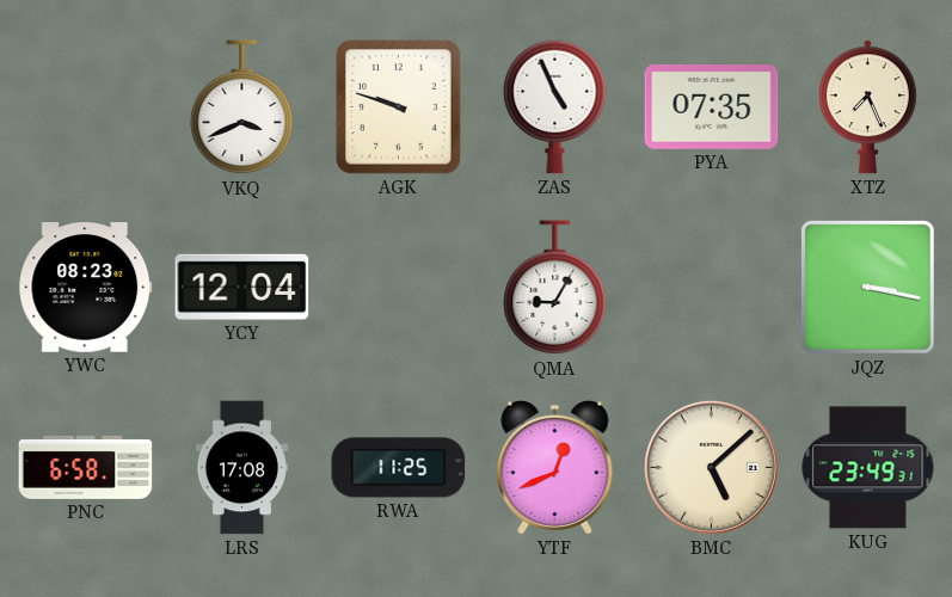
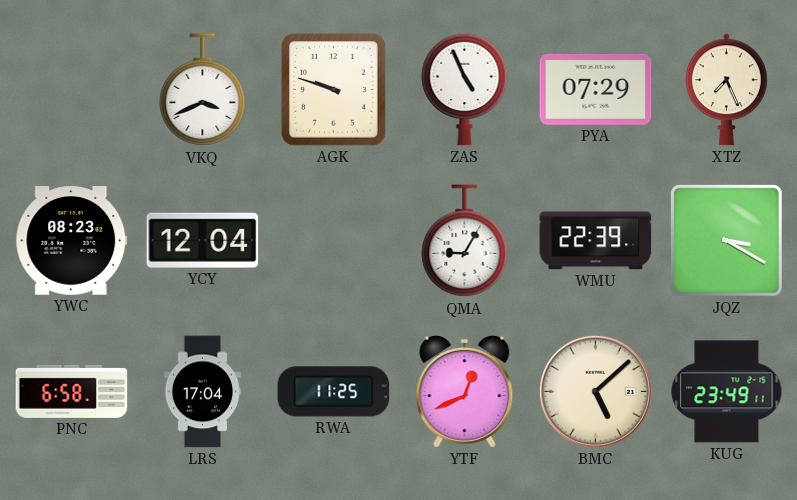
PYA: 07:35 -> 07:29 (596, 89)
WMU: none -> 22:39 (596, 241)
JQZ: 3:17 -> 3:20 (726, 240)
LRS: 17:08 -> 17:04 (202, 392)
KUG: 23:49:31 -> 23:49:11 (727, 392)
